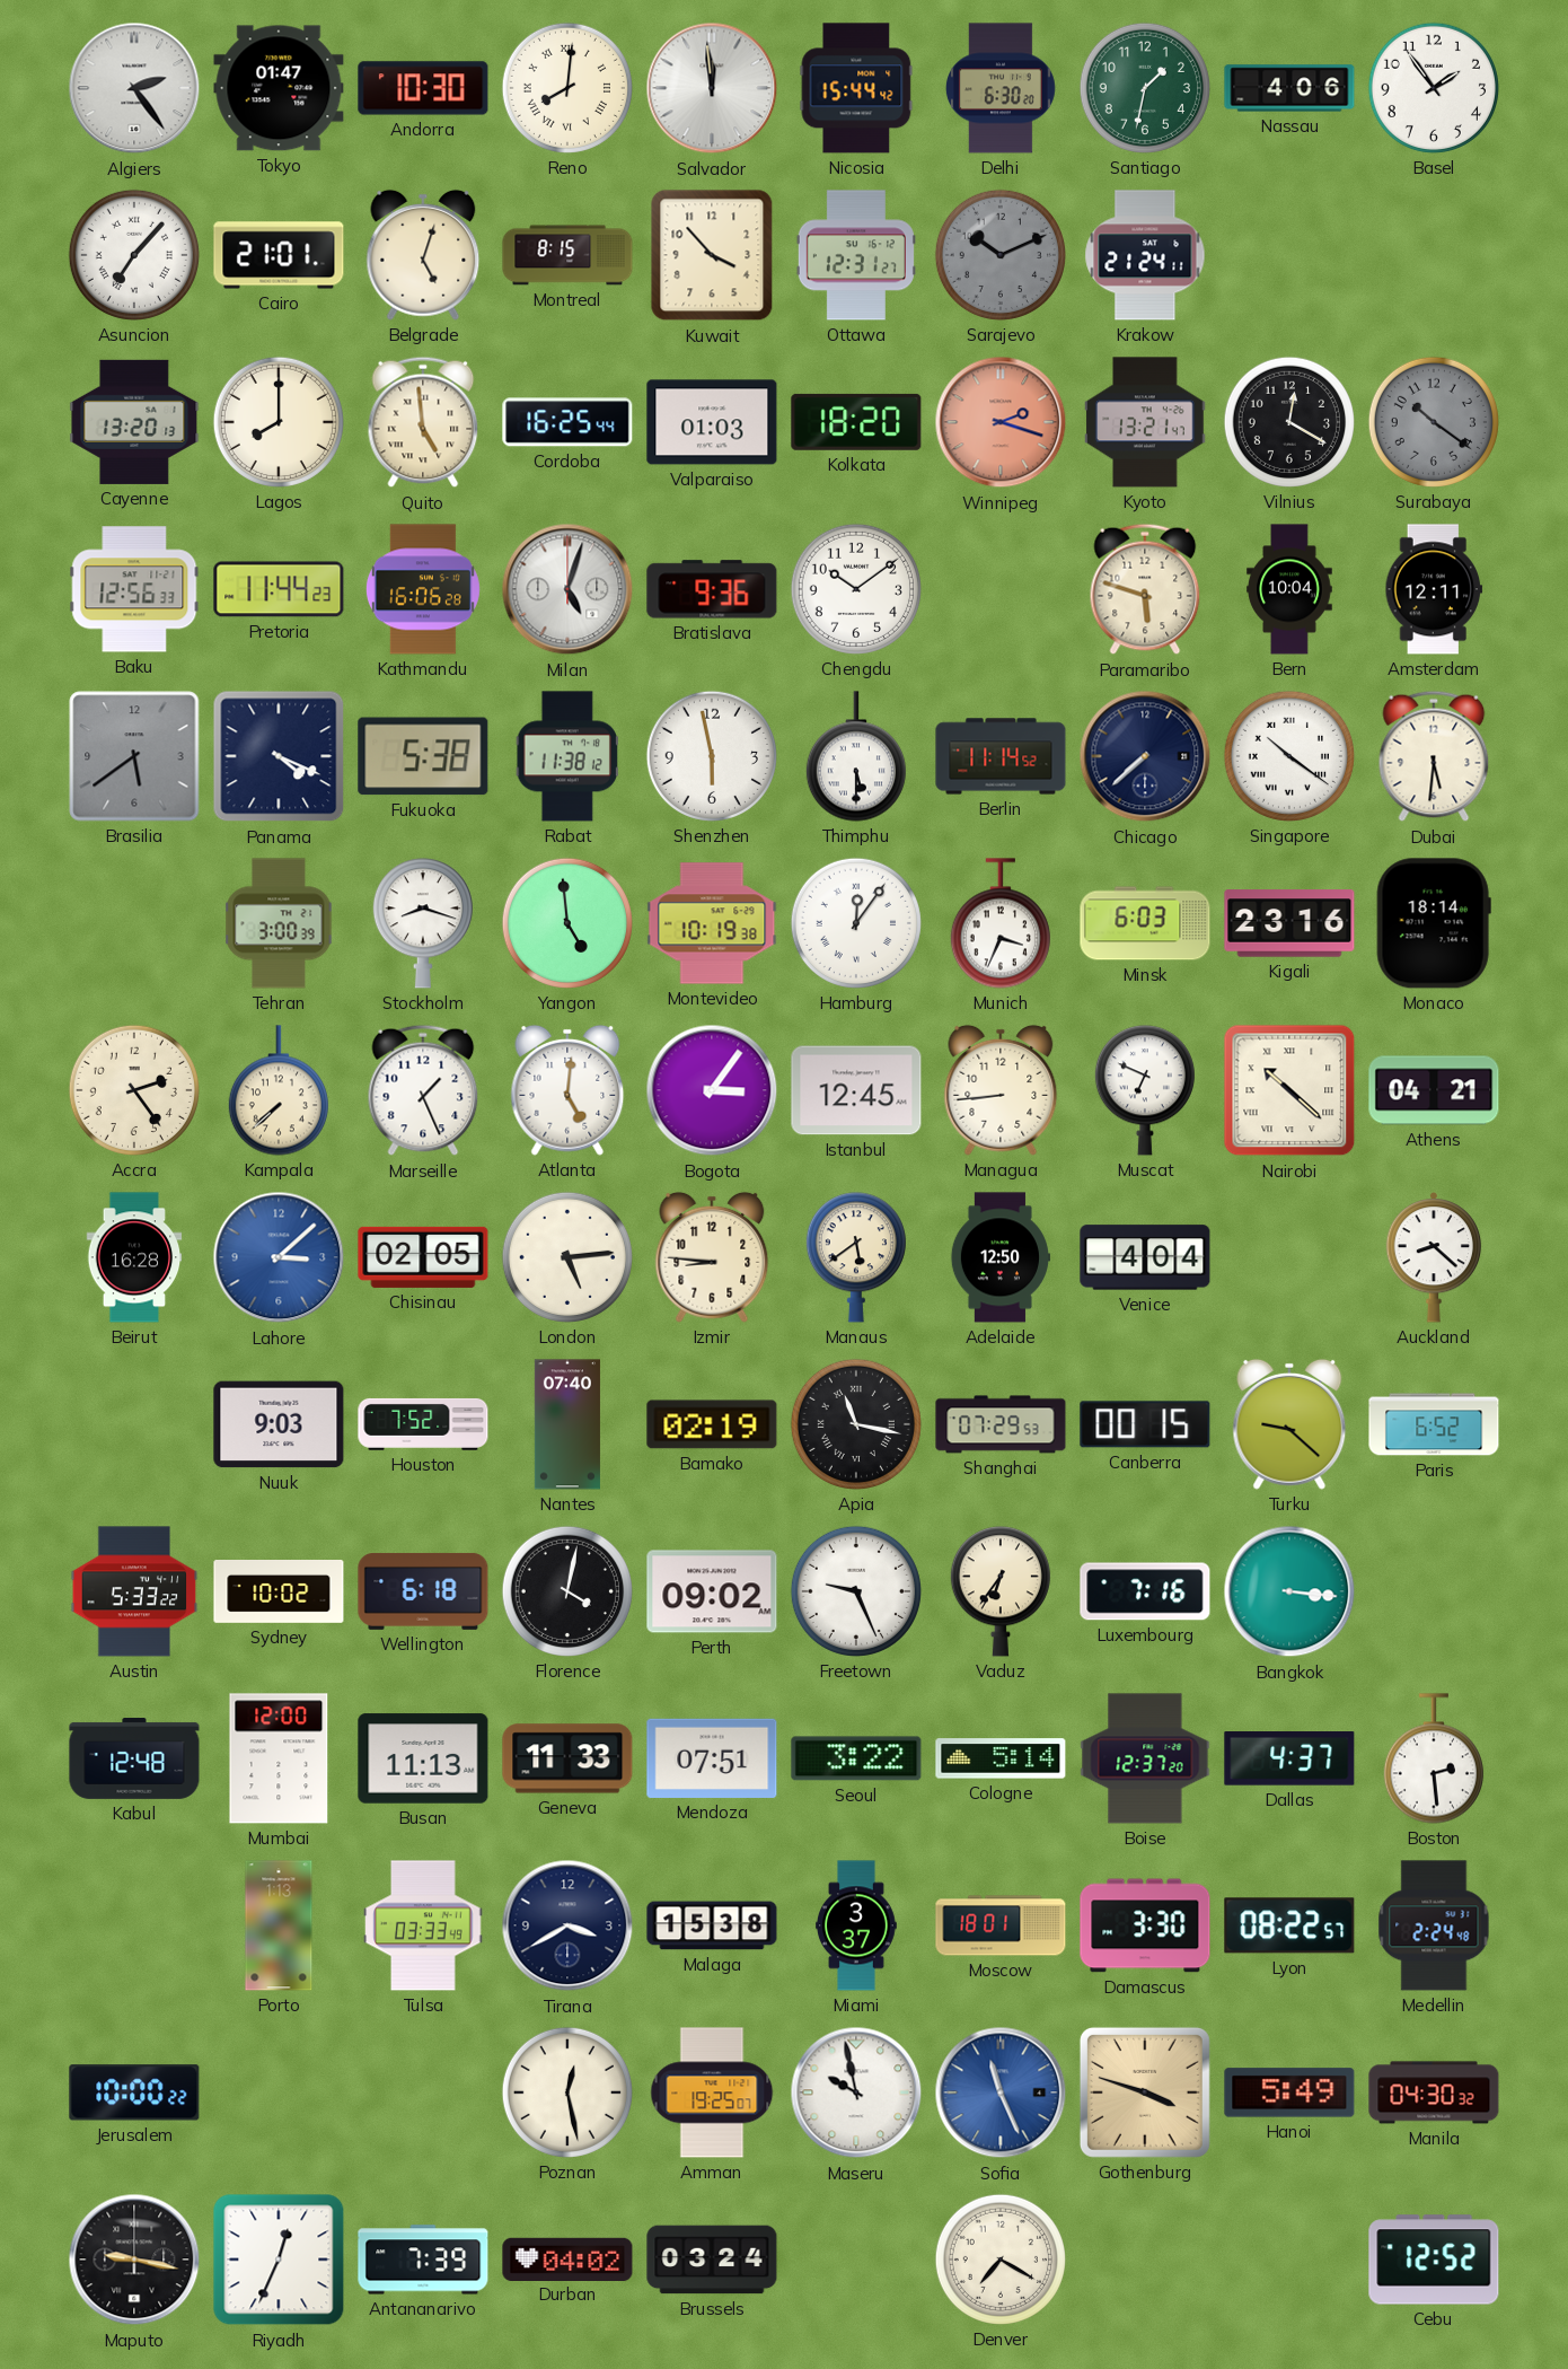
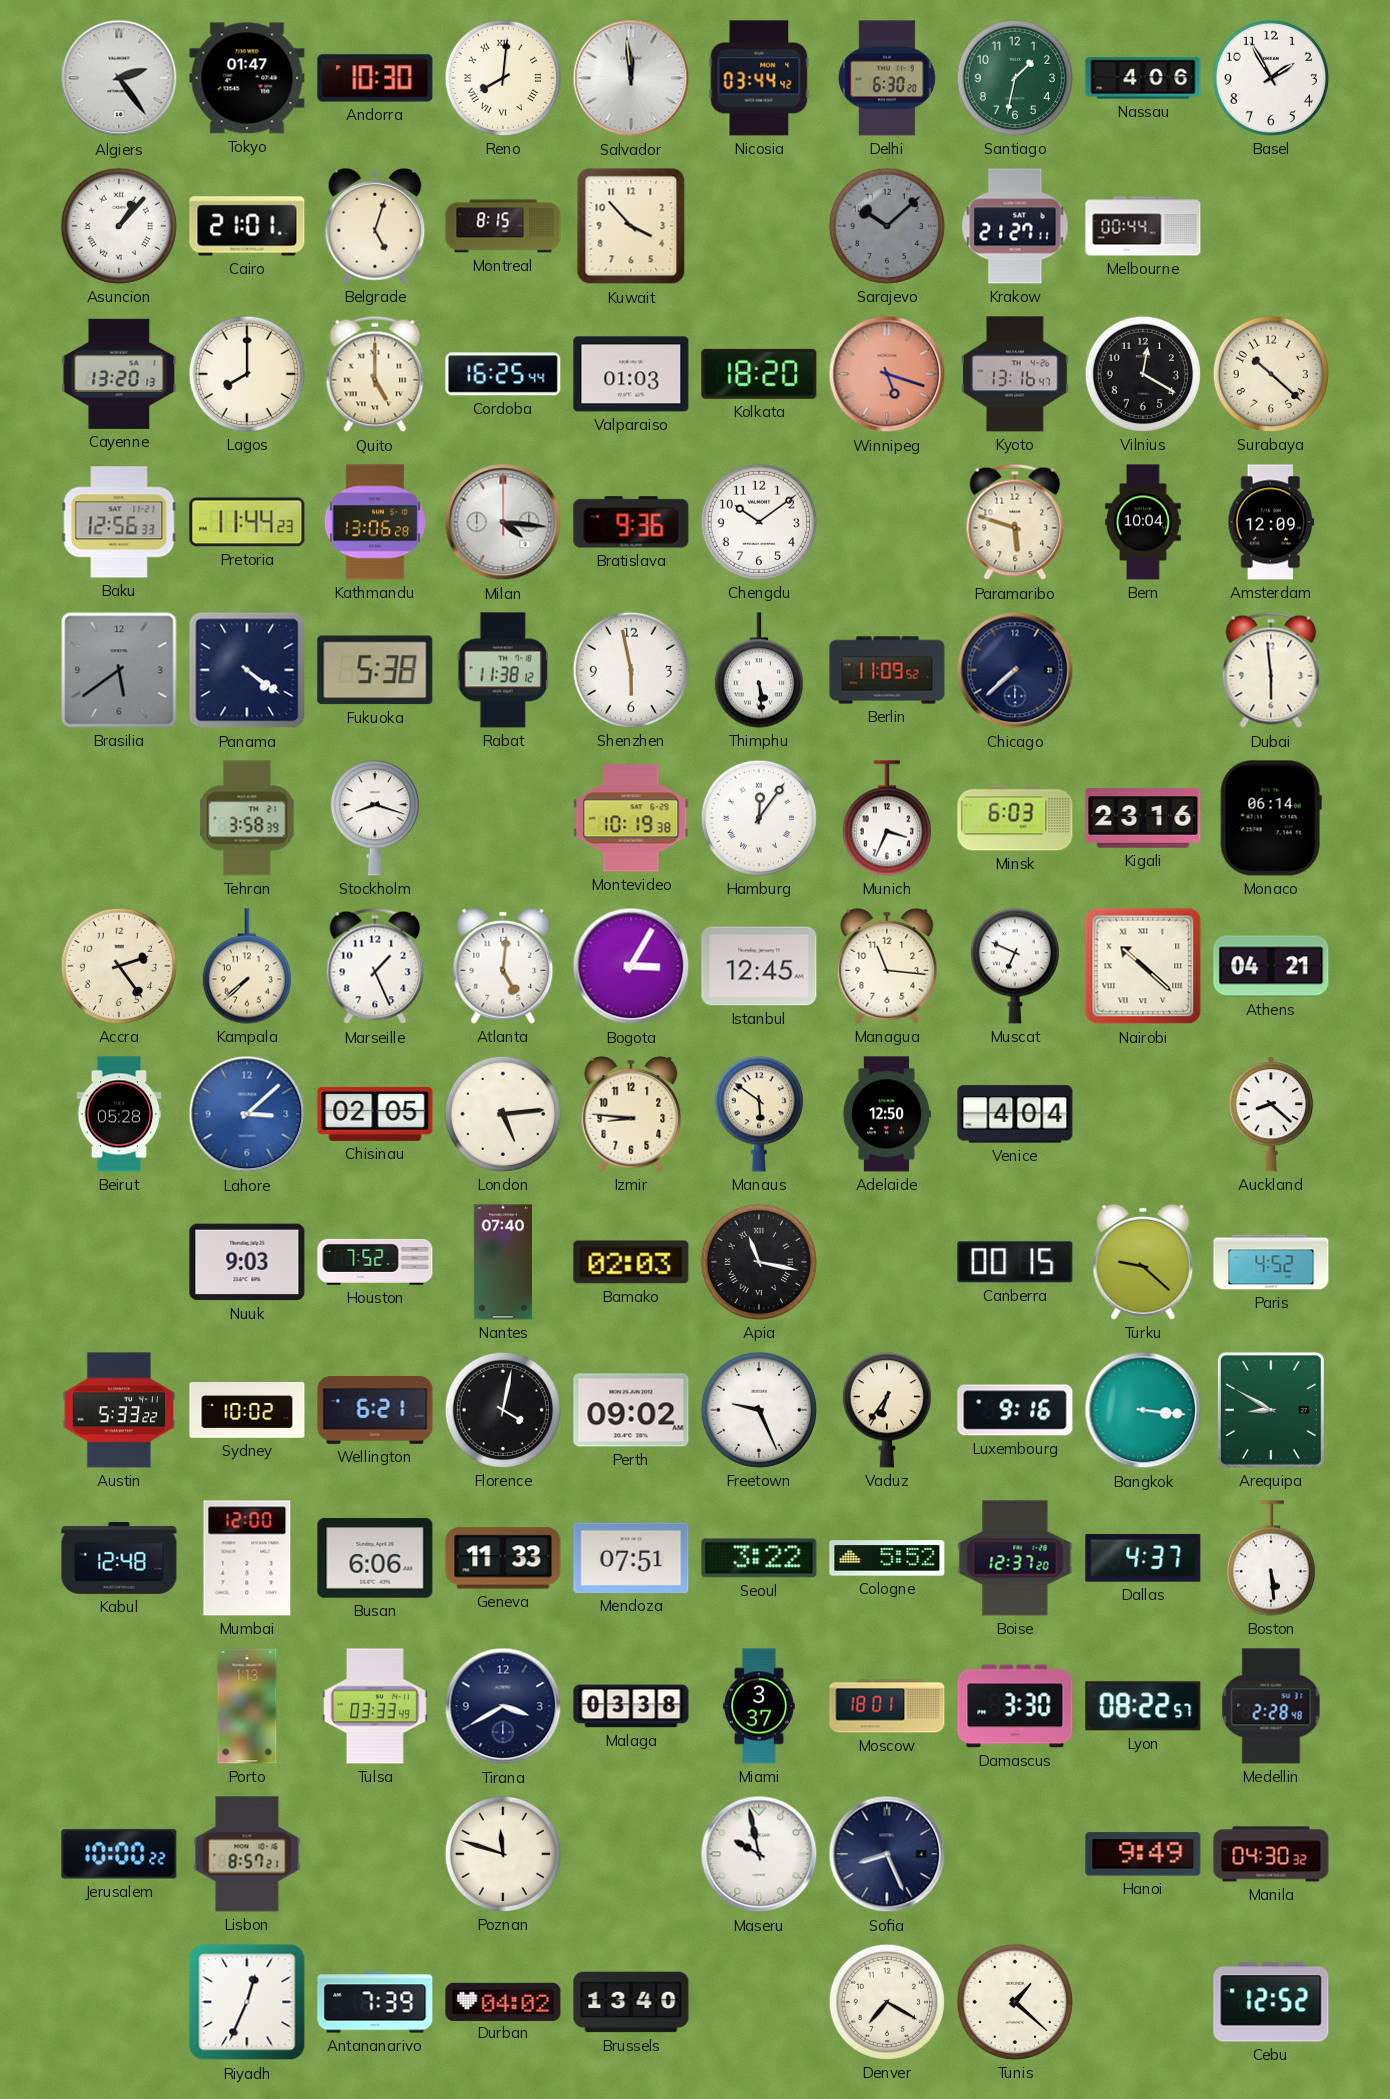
Nicosia: 15:44 -> 03:44 (759, 78)
Basel: 1:54 -> 1:55 (1271, 78)
Asuncion: 7:07 -> 1:07 (119, 226)
Ottawa: 12:31 -> none (856, 255)
Sarajevo: 10:11 -> 10:08 (887, 226)
Krakow: 21:24 -> 21:27 (1015, 226)
Melbourne: none -> 00:44 (1143, 226)
Quito: 4:59 -> 5:00 (375, 374)
Winnipeg: 2:18 -> 5:18 (887, 374)
Kyoto: 13:21 -> 13:16 (1015, 374)
Surabaya: 10:21 -> 10:22 (1271, 374)
Surabaya dial: grey -> cream (1271, 374)
Kathmandu: 16:06 -> 13:06 (375, 522)
Milan: 5:03 -> 4:16 (503, 522)
Amsterdam: 12:11 -> 12:09 (1271, 522)
Panama: 4:19 -> 4:21 (247, 670)
Thimphu: 5:30 -> 5:29 (759, 670)
Berlin: 11:14 -> 11:09 (887, 670)
Singapore: 10:21 -> none (1289, 756)
Dubai: 5:31 -> 5:59 (1271, 670)
Tehran: 3:00 -> 3:58 (247, 818)
Yangon: 4:59 -> none (567, 923)
Monaco: 18:14 -> 06:14 (1271, 818)
Bogota: 3:06 -> 3:05 (631, 966)
Managua: 8:44 -> 11:16 (887, 966)
Beirut: 16:28 -> 05:28 (119, 1114)
Manaus: 5:39 -> 5:51 (759, 1114)
Bamako: 02:19 -> 02:03 (631, 1262)
Shanghai: 07:29 -> none (1001, 1424)
Paris: 6:52 -> 4:52 (1271, 1262)
Wellington: 6:18 -> 6:21 (375, 1410)
Luxembourg: 7:16 -> 9:16 (1015, 1410)
Arequipa: none -> 8:50 (1271, 1410)
Busan: 11:13 -> 6:06 (375, 1558)
Cologne: 5:14 -> 5:52 (887, 1558)
Boston: 2:29 -> 5:29 (1271, 1558)
Malaga: 15:38 -> 03:38 (631, 1706)
Medellin: 2:24 -> 2:28 (1271, 1706)
Lisbon: none -> 8:57 (247, 1854)
Poznan: 12:28 -> 11:48 (503, 1854)
Amman: 19:25 -> none (712, 2092)
Sofia: 11:26 -> 8:26 (887, 1854)
Sofia dial: blue -> navy (887, 1854)
Gothenburg: 3:48 -> none (1145, 2092)
Hanoi: 5:49 -> 9:49 (1143, 1854)
Maputo: 9:17 -> none (134, 2260)
Brussels: 03:24 -> 13:40 (631, 2002)
Tunis: none -> 1:22 (1015, 2002)
